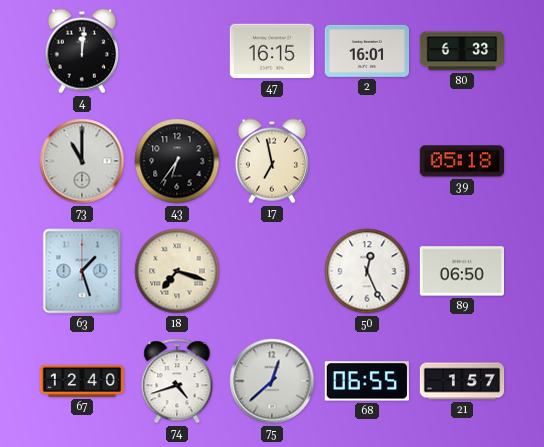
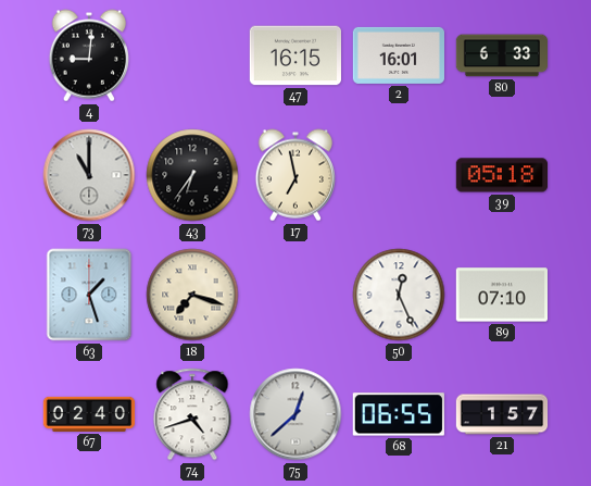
4: 12:01 -> 9:01 (89, 55)
89: 06:50 -> 07:10 (501, 295)
67: 12:40 -> 02:40 (89, 414)
